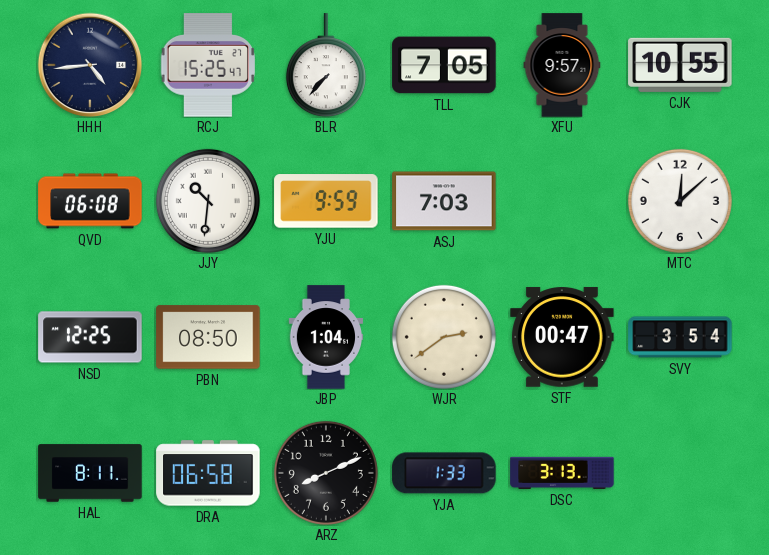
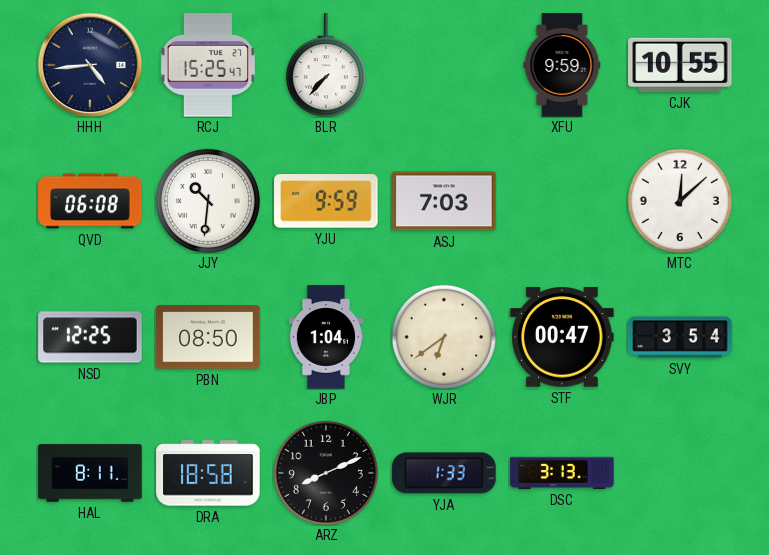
TLL: 7:05 -> none (444, 65)
XFU: 9:57 -> 9:59 (562, 65)
WJR: 2:39 -> 6:39 (444, 337)
DRA: 06:58 -> 18:58 (208, 473)
